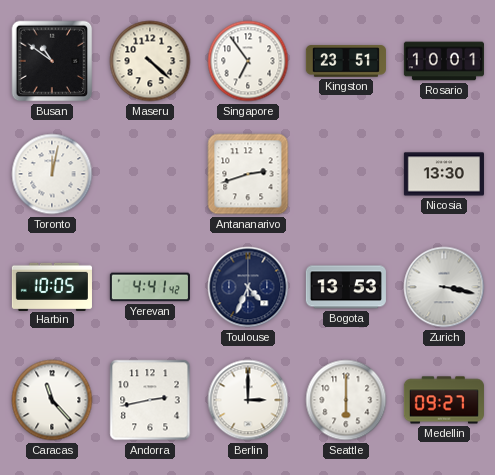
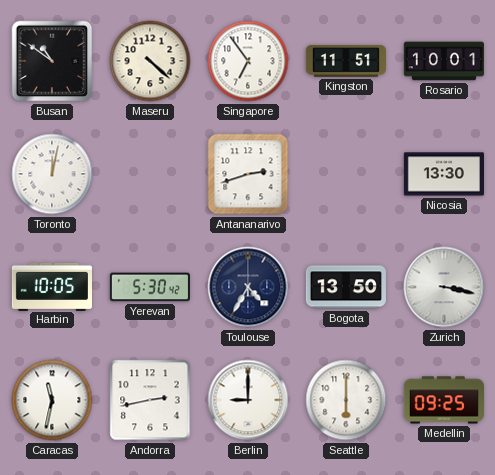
Kingston: 23:51 -> 11:51 (346, 61)
Yerevan: 4:41 -> 5:30 (150, 287)
Toulouse: 4:34 -> 4:35 (248, 287)
Bogota: 13:53 -> 13:50 (346, 287)
Caracas: 11:23 -> 11:32 (52, 400)
Berlin: 3:00 -> 9:00 (248, 400)
Medellin: 09:27 -> 09:25 (444, 400)
